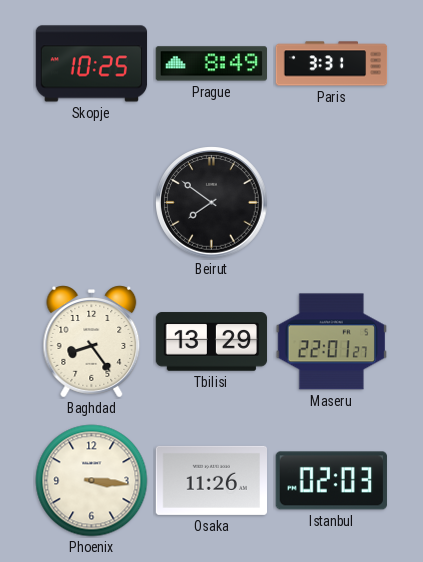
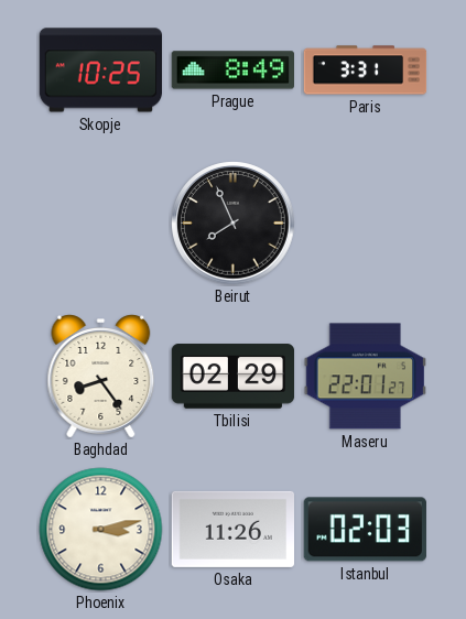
Beirut: 7:51 -> 7:56 (234, 224)
Tbilisi: 13:29 -> 02:29 (234, 377)
Phoenix: 3:16 -> 3:13 (101, 530)
